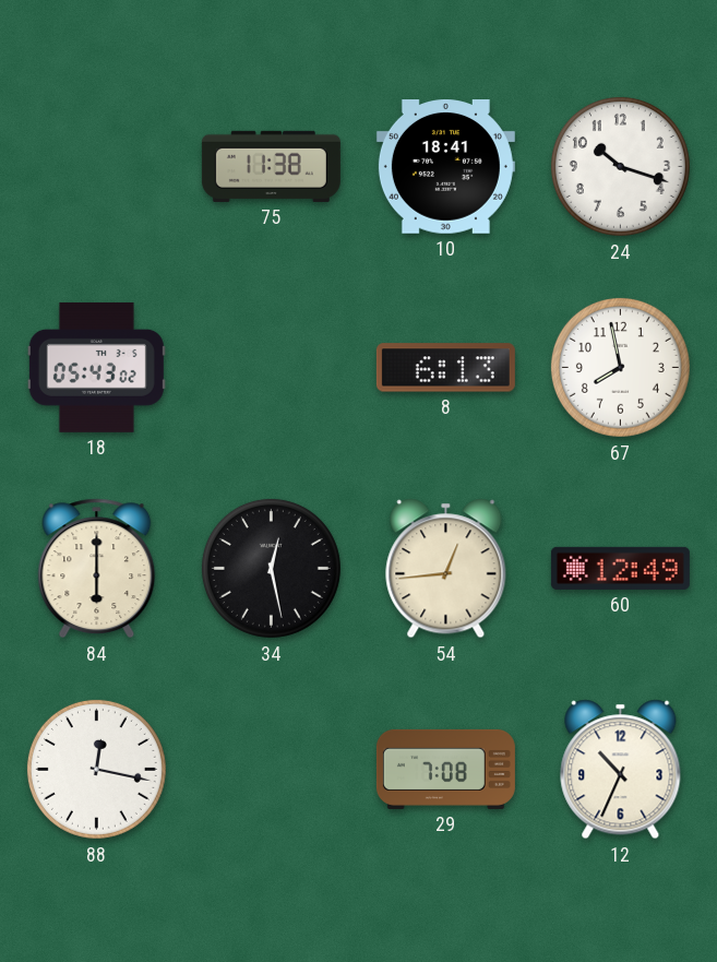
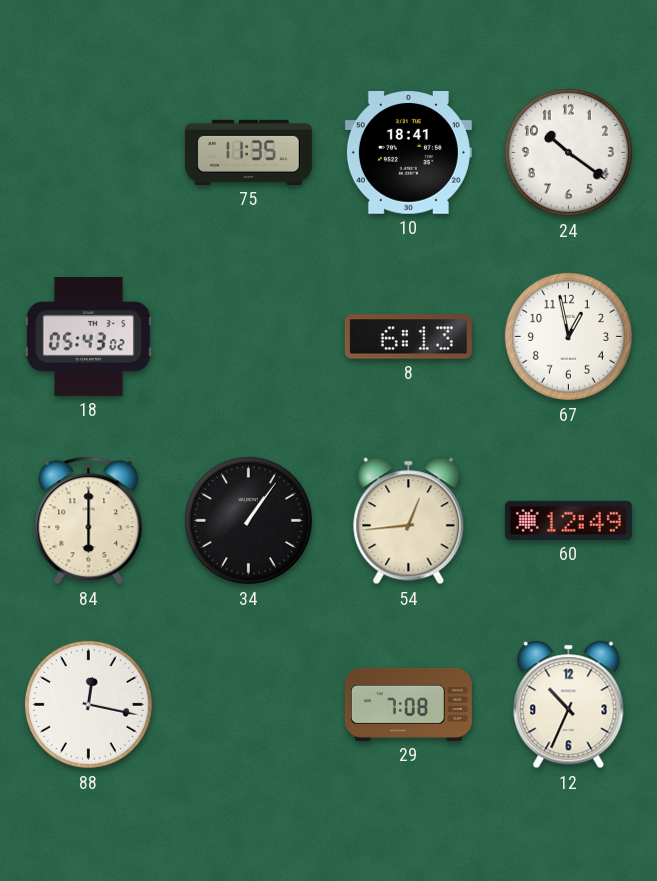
75: 11:38 -> 11:35 (248, 152)
24: 10:18 -> 10:21 (568, 152)
67: 7:58 -> 12:58 (568, 336)
34: 12:28 -> 1:06 (248, 520)
